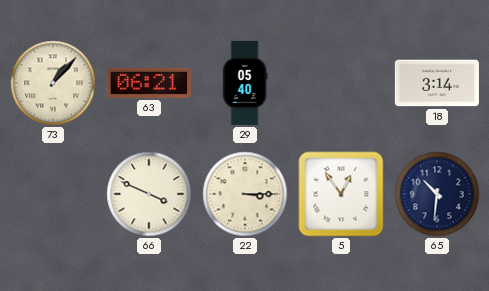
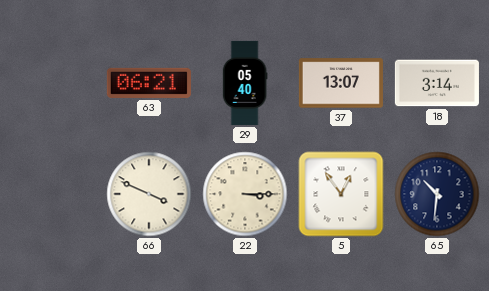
73: 1:07 -> none (53, 83)
37: none -> 13:07 (341, 83)
